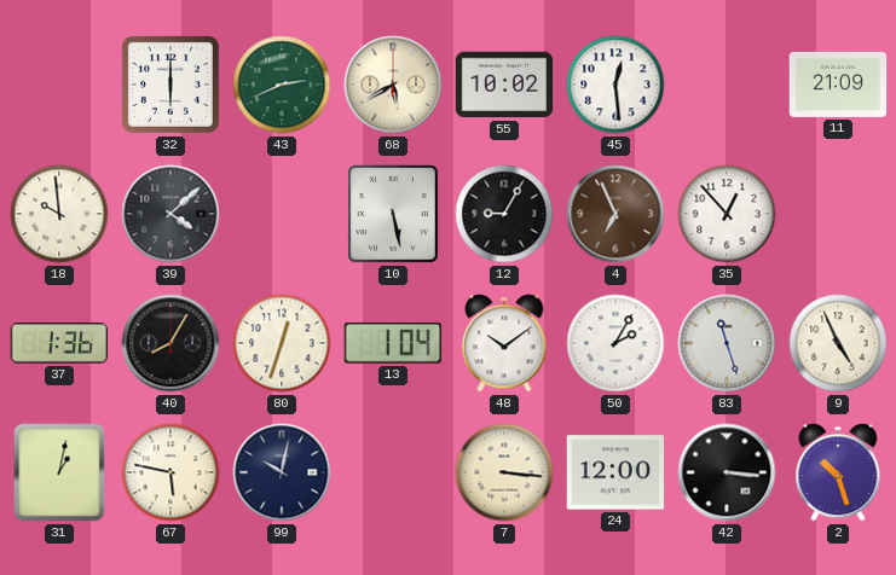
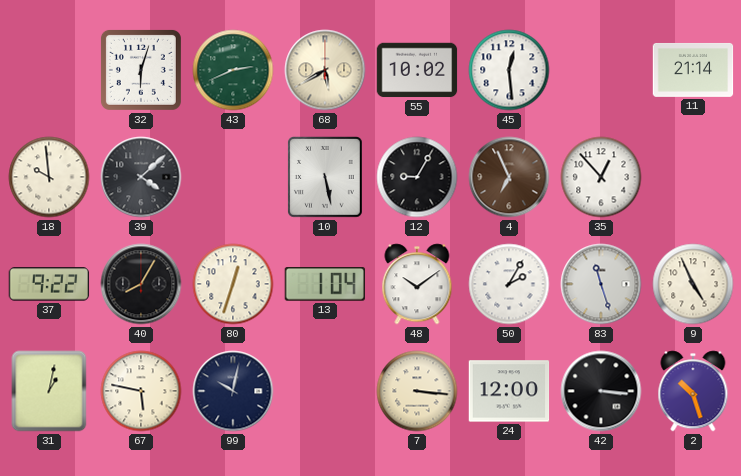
32: 6:00 -> 6:03 (141, 70)
11: 21:09 -> 21:14 (693, 70)
37: 1:36 -> 9:22 (49, 284)
